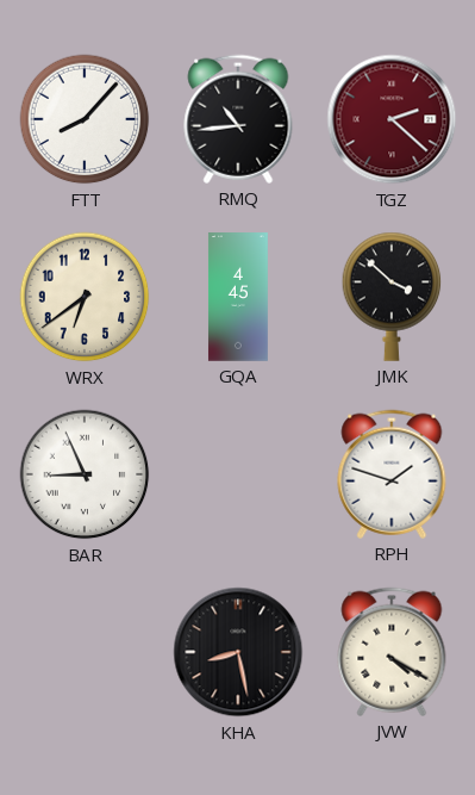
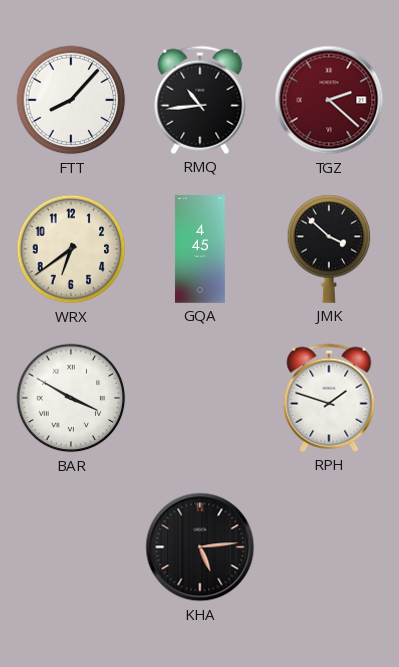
BAR: 8:56 -> 3:50 (71, 398)
KHA: 8:28 -> 5:14 (200, 547)
JVW: 4:20 -> none (392, 652)
